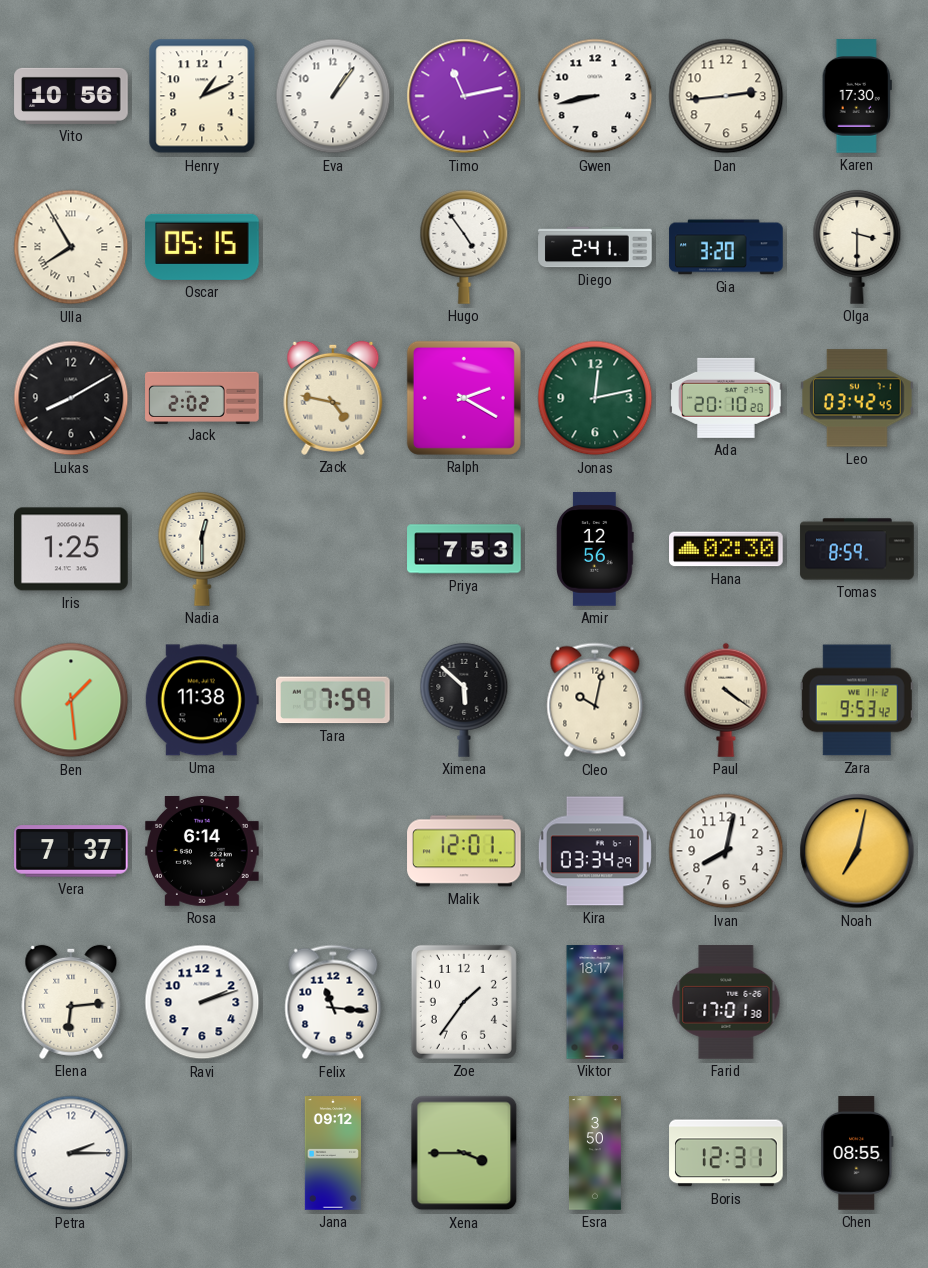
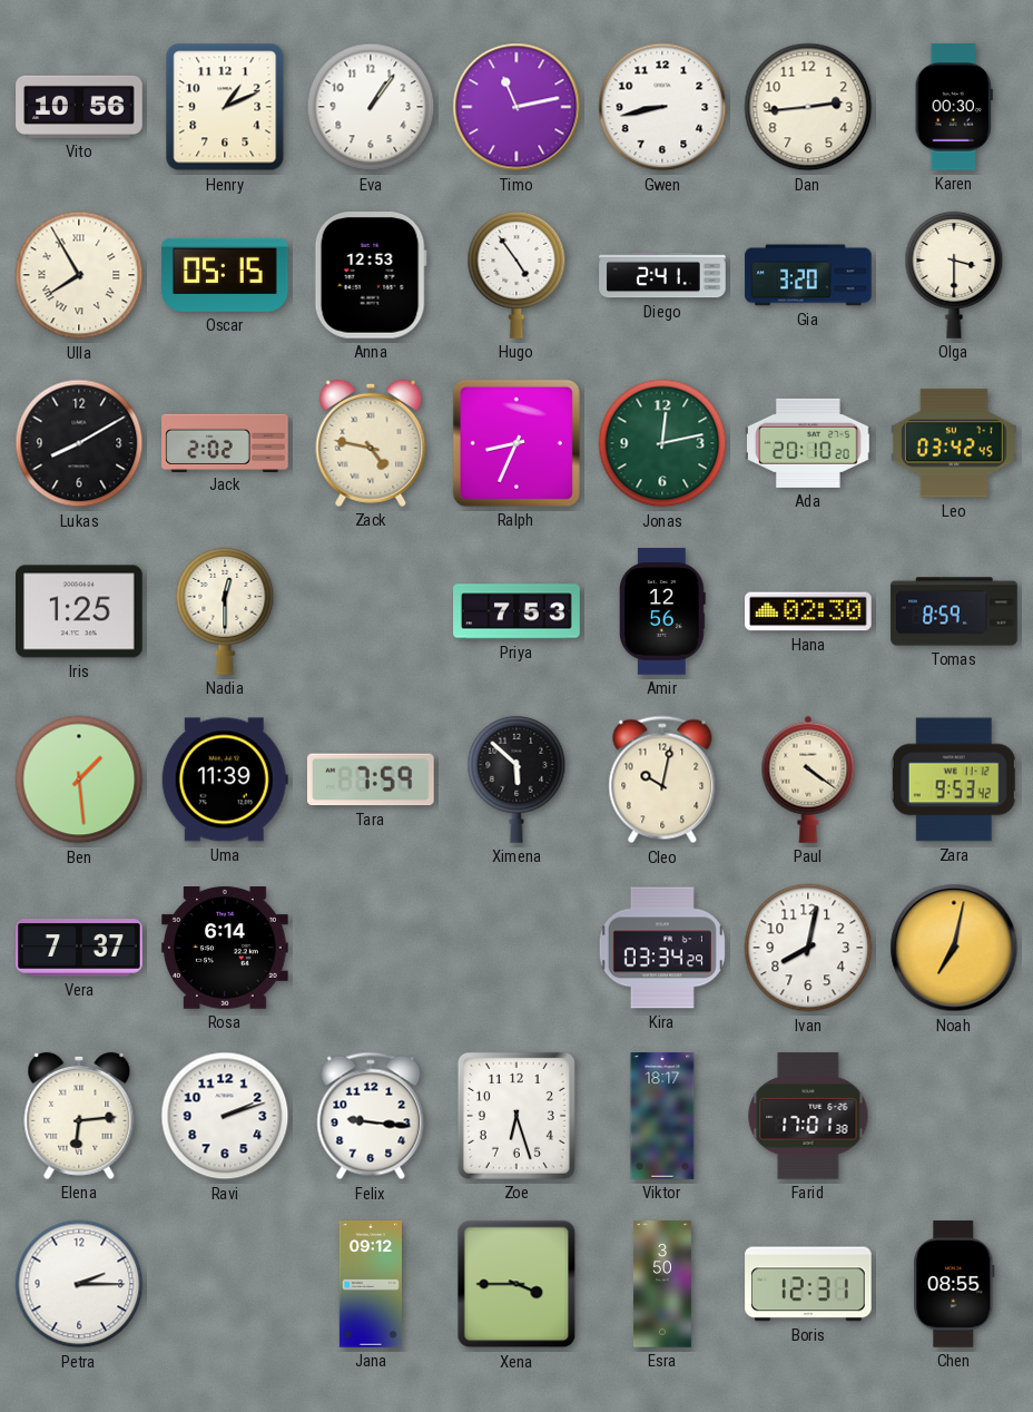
Karen: 17:30 -> 00:30 (954, 107)
Anna: none -> 12:53 (371, 276)
Ralph: 2:20 -> 8:34 (516, 443)
Uma: 11:38 -> 11:39 (225, 779)
Malik: 12:01 -> none (464, 851)
Felix: 11:16 -> 9:16 (371, 1116)
Zoe: 1:36 -> 6:27 (516, 1116)
